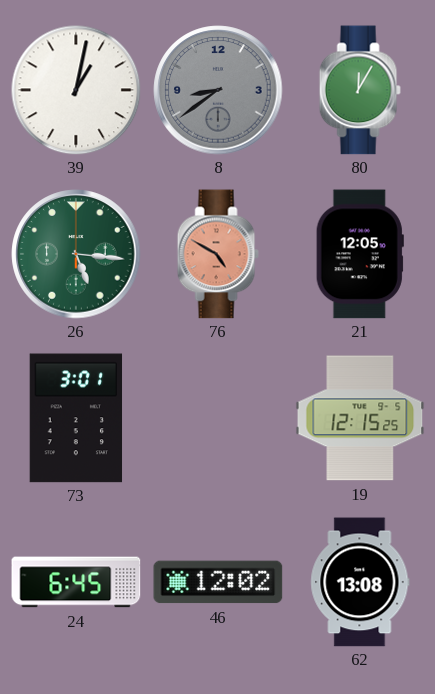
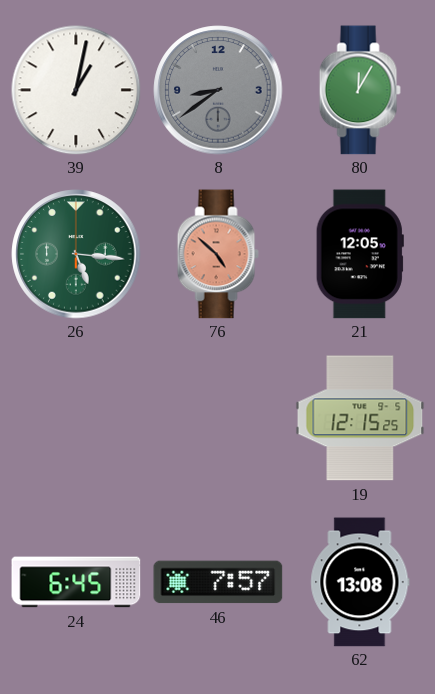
76: 4:50 -> 4:52 (218, 254)
73: 3:01 -> none (76, 418)
46: 12:02 -> 7:57 (218, 582)
